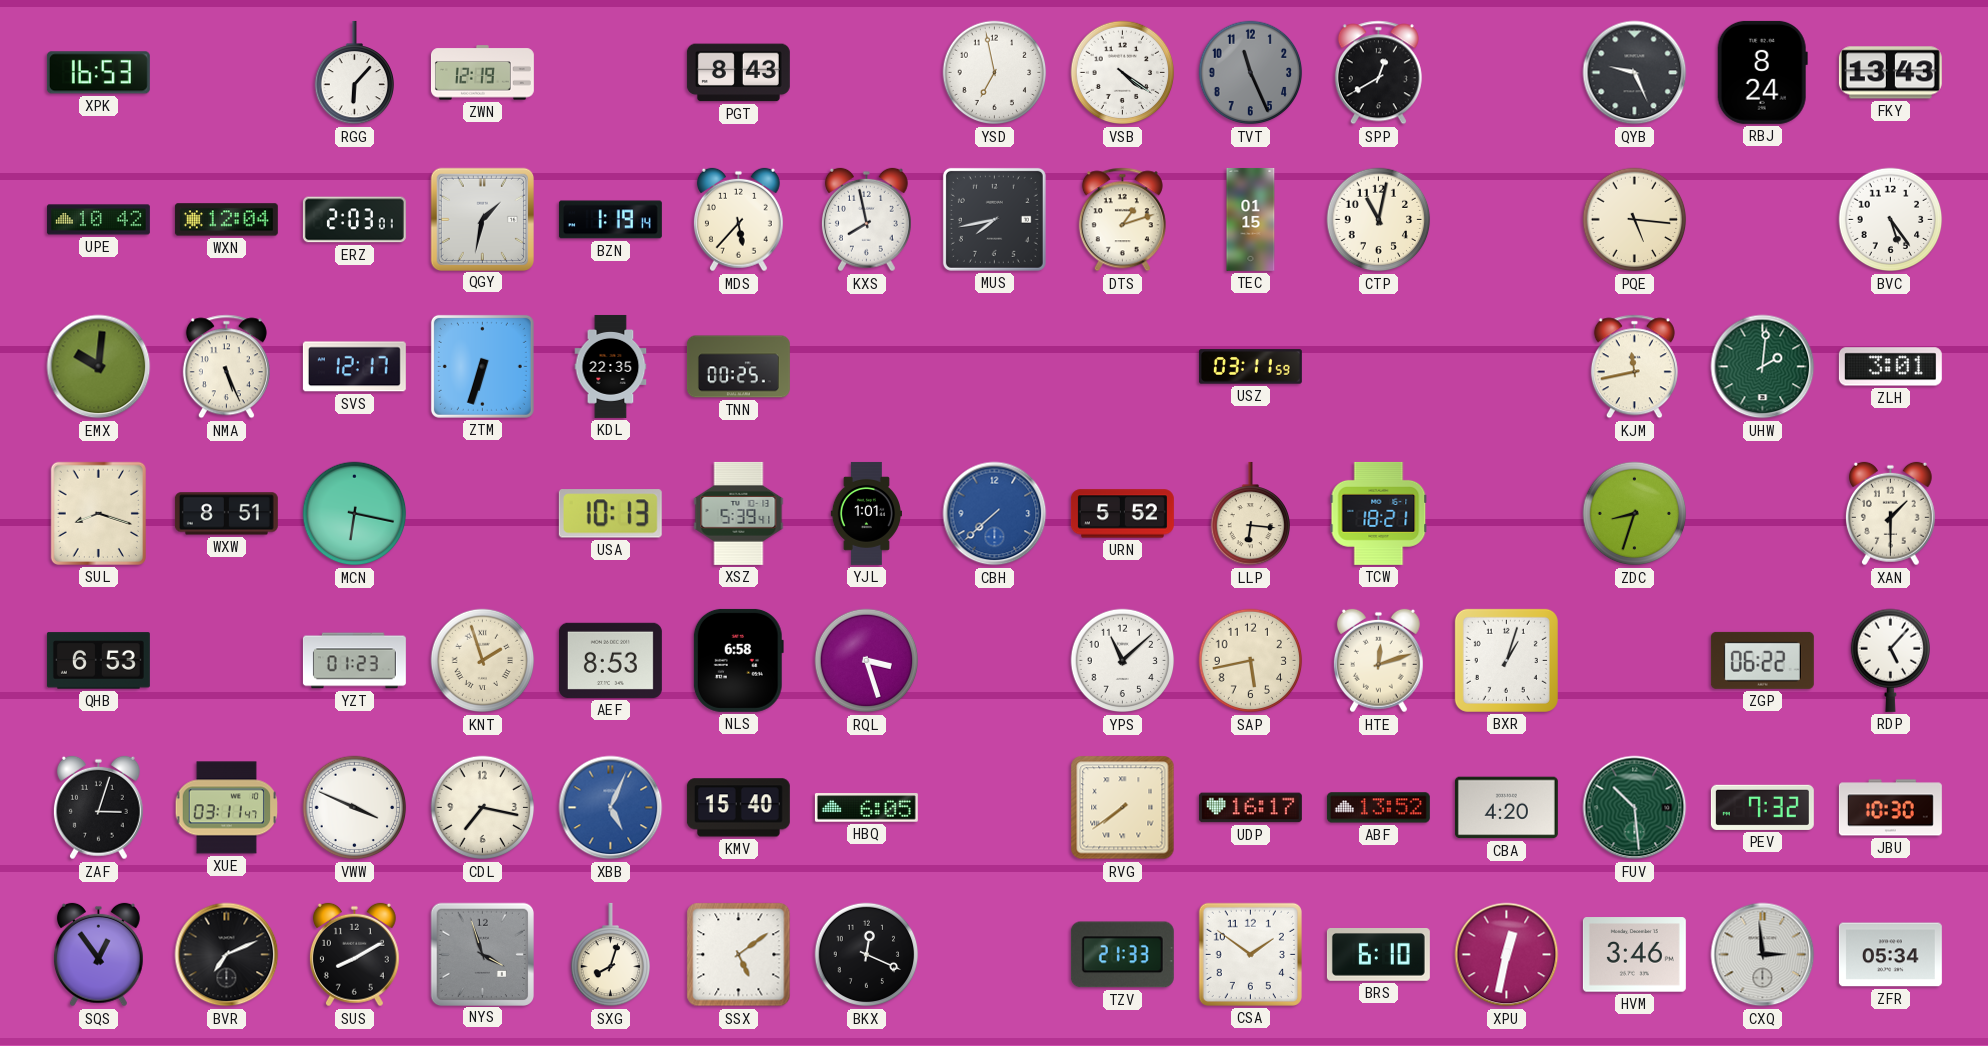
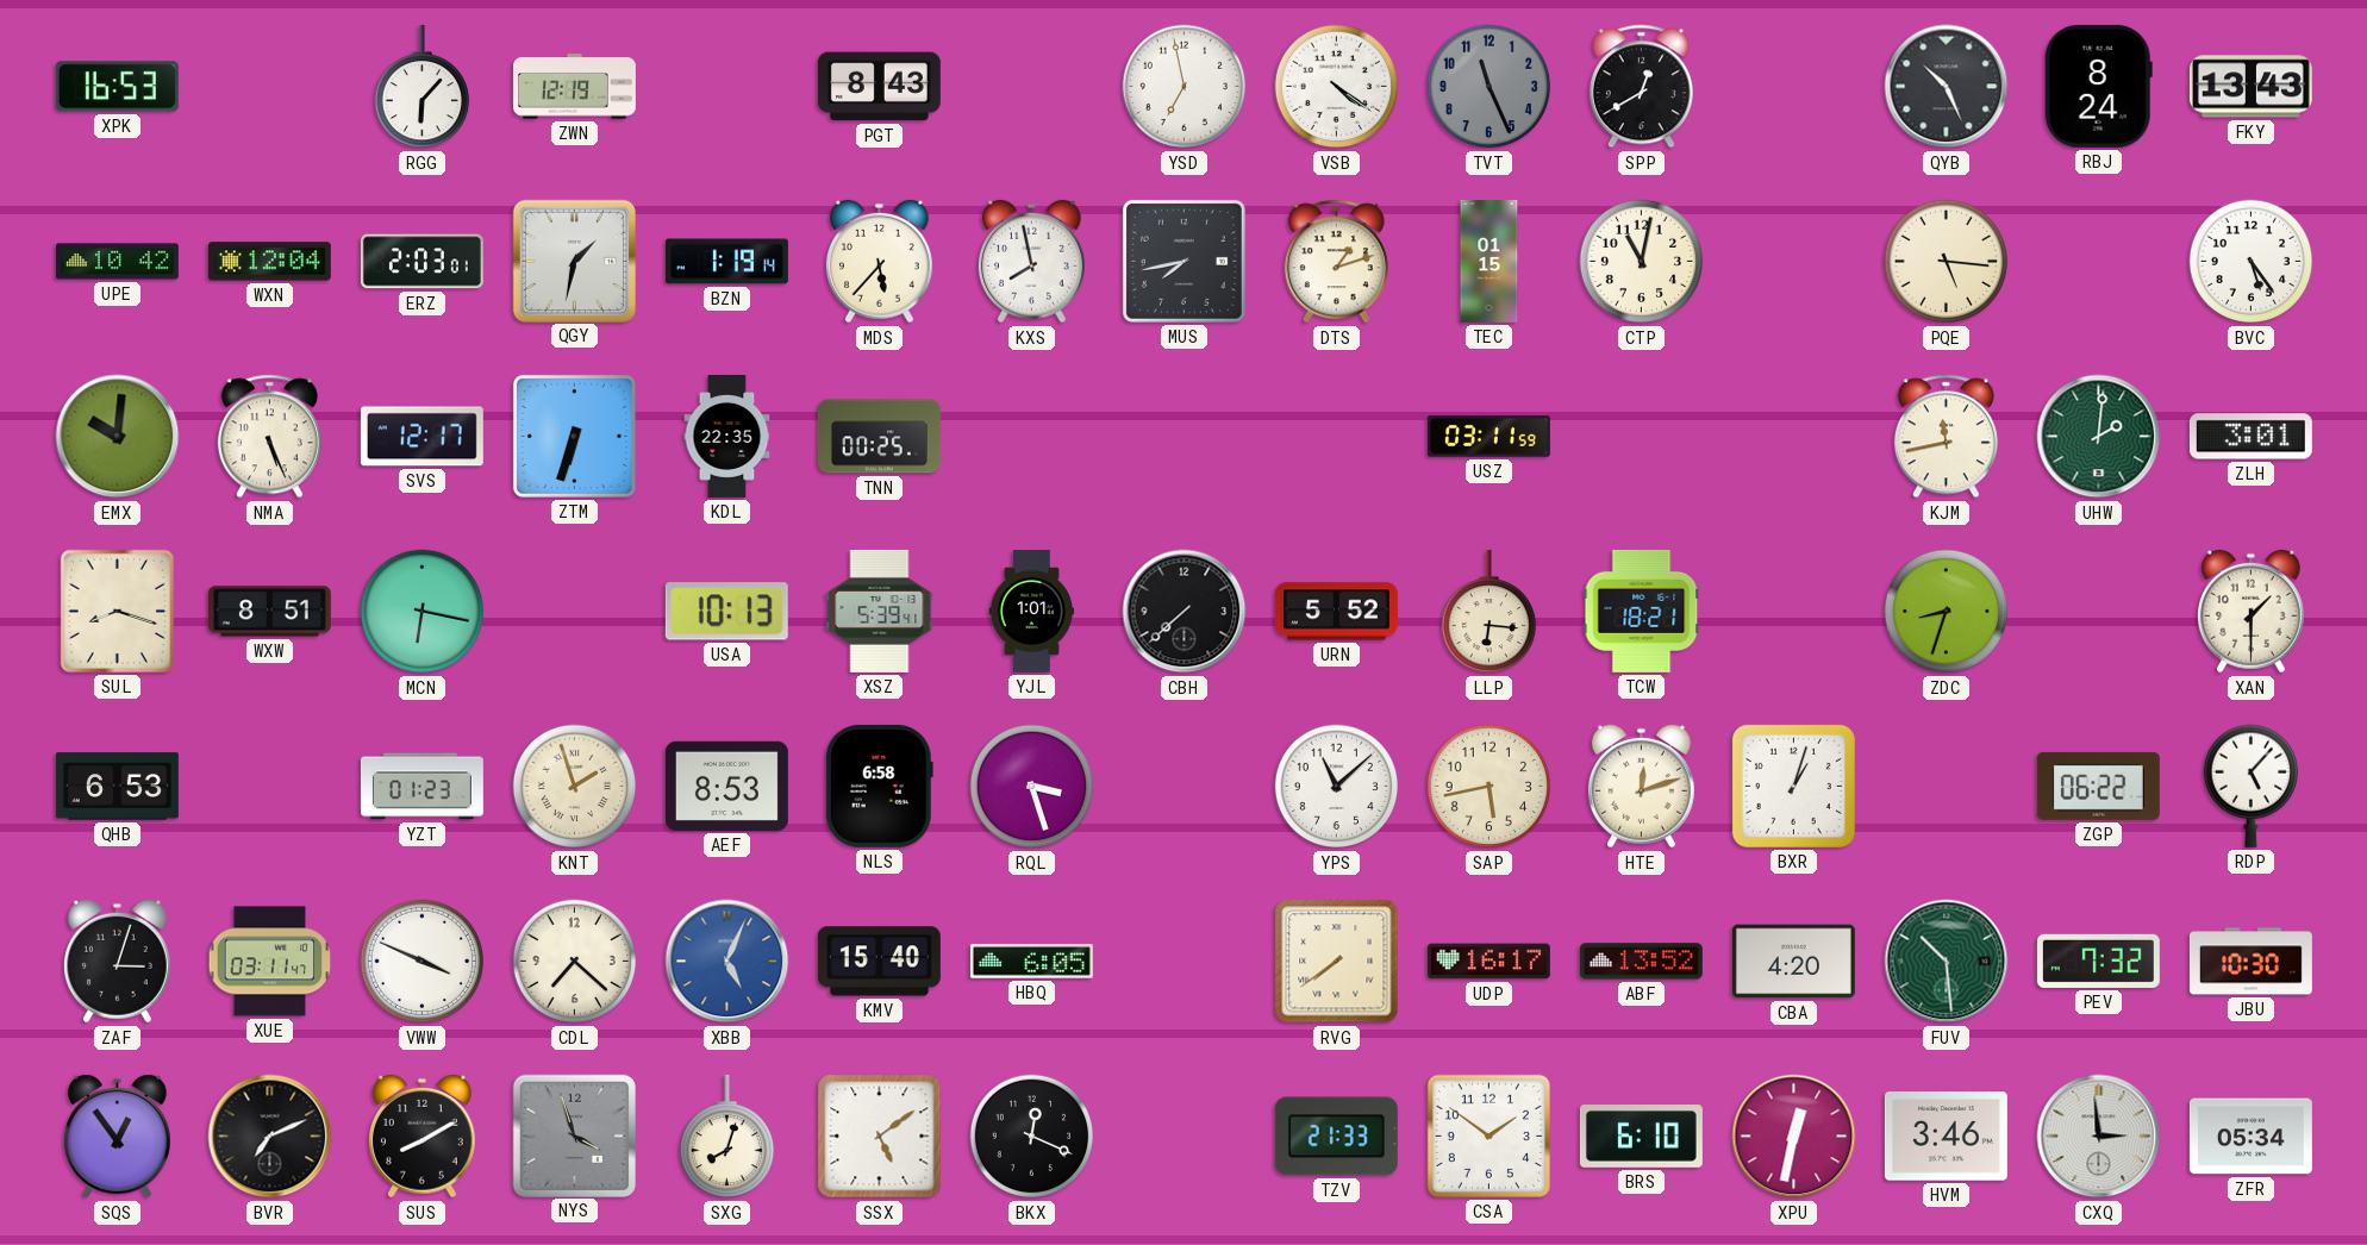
QYB: 9:26 -> 10:26 (1947, 87)
CBH dial: blue -> black (1185, 612)
CDL: 7:17 -> 7:22 (575, 962)
